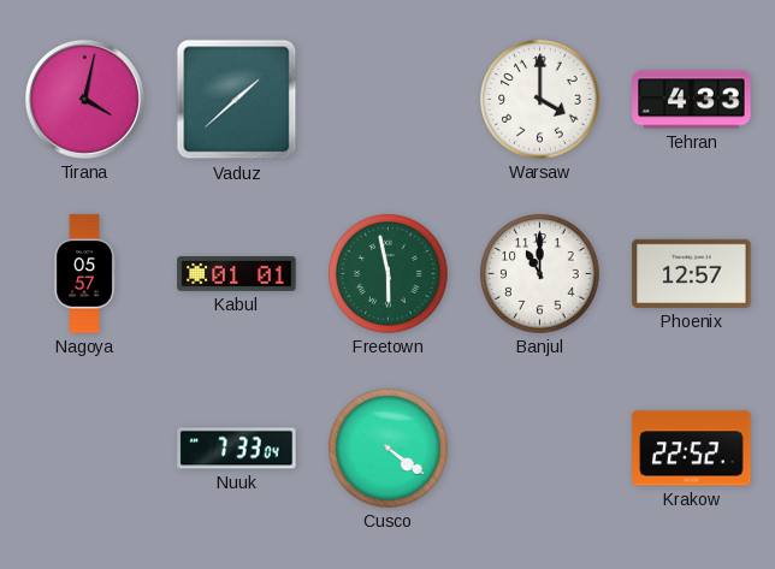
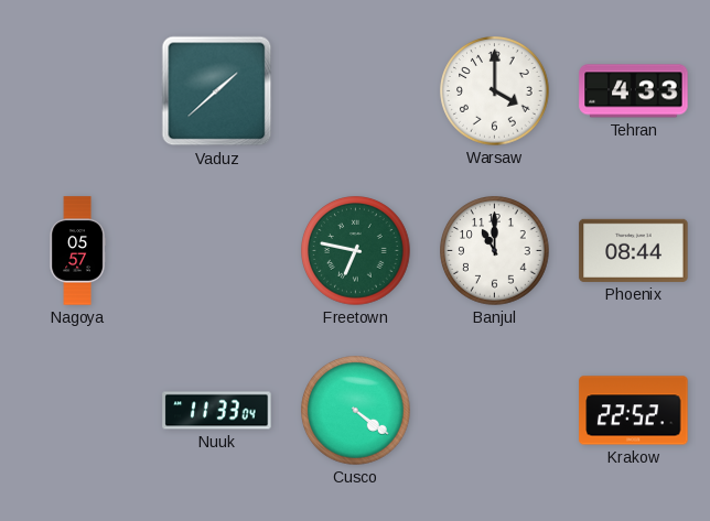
Tirana: 4:02 -> none (84, 99)
Kabul: 01:01 -> none (237, 273)
Freetown: 5:58 -> 6:47 (356, 251)
Phoenix: 12:57 -> 08:44 (634, 250)
Nuuk: 7:33 -> 11:33 (217, 411)
